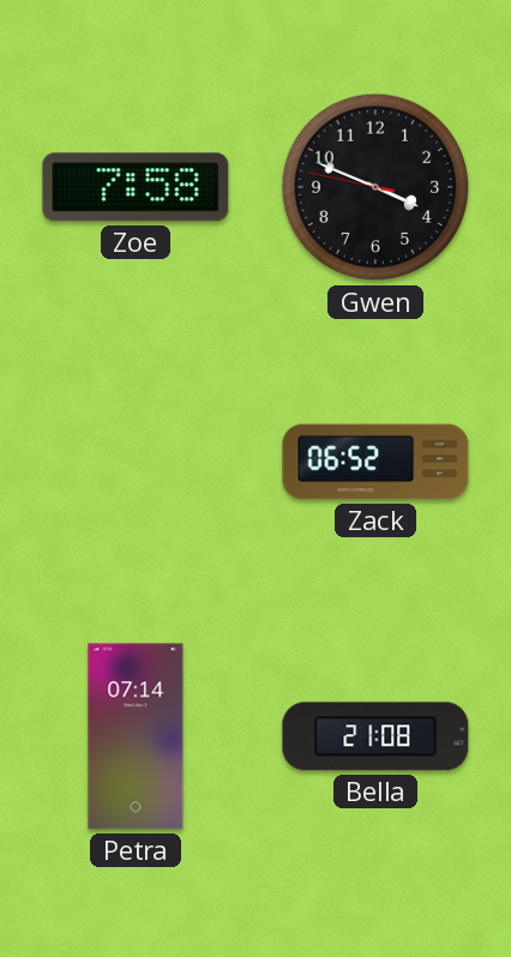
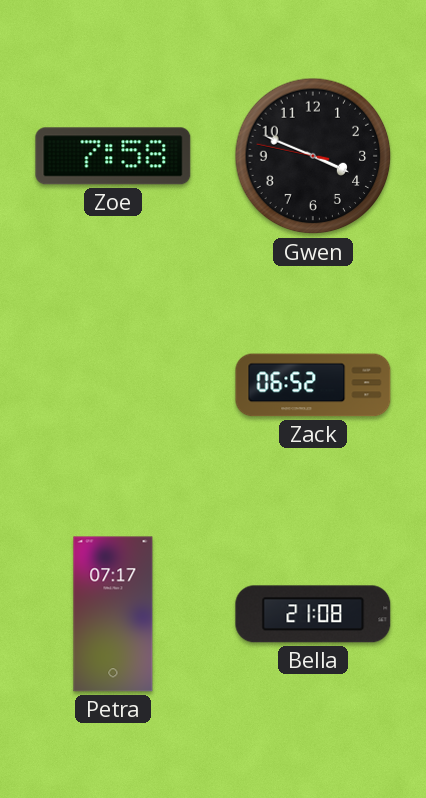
Petra: 07:14 -> 07:17 (113, 614)
